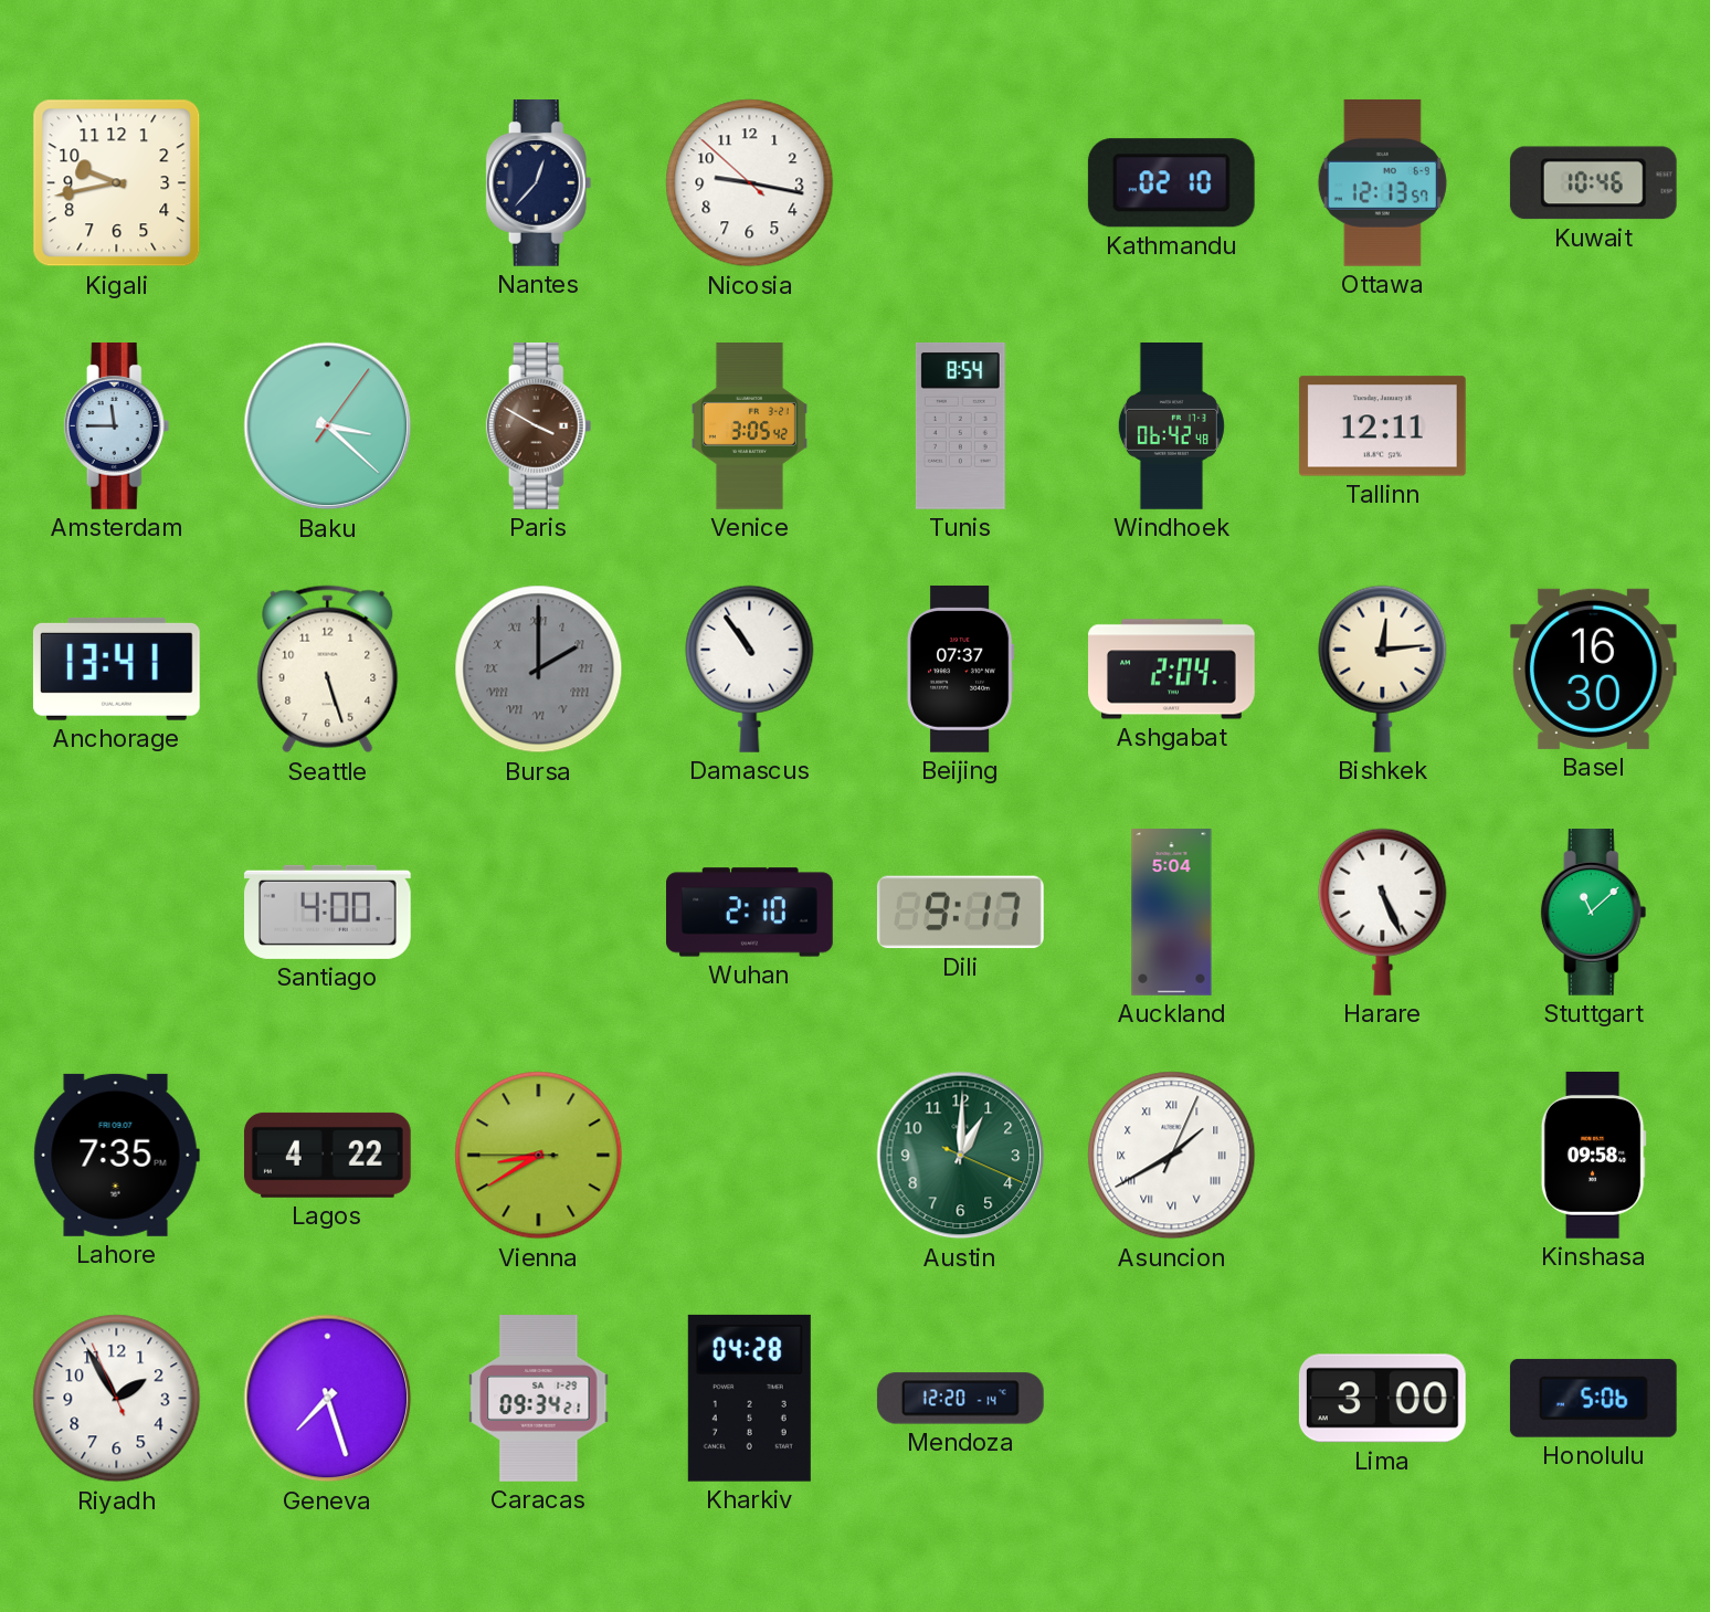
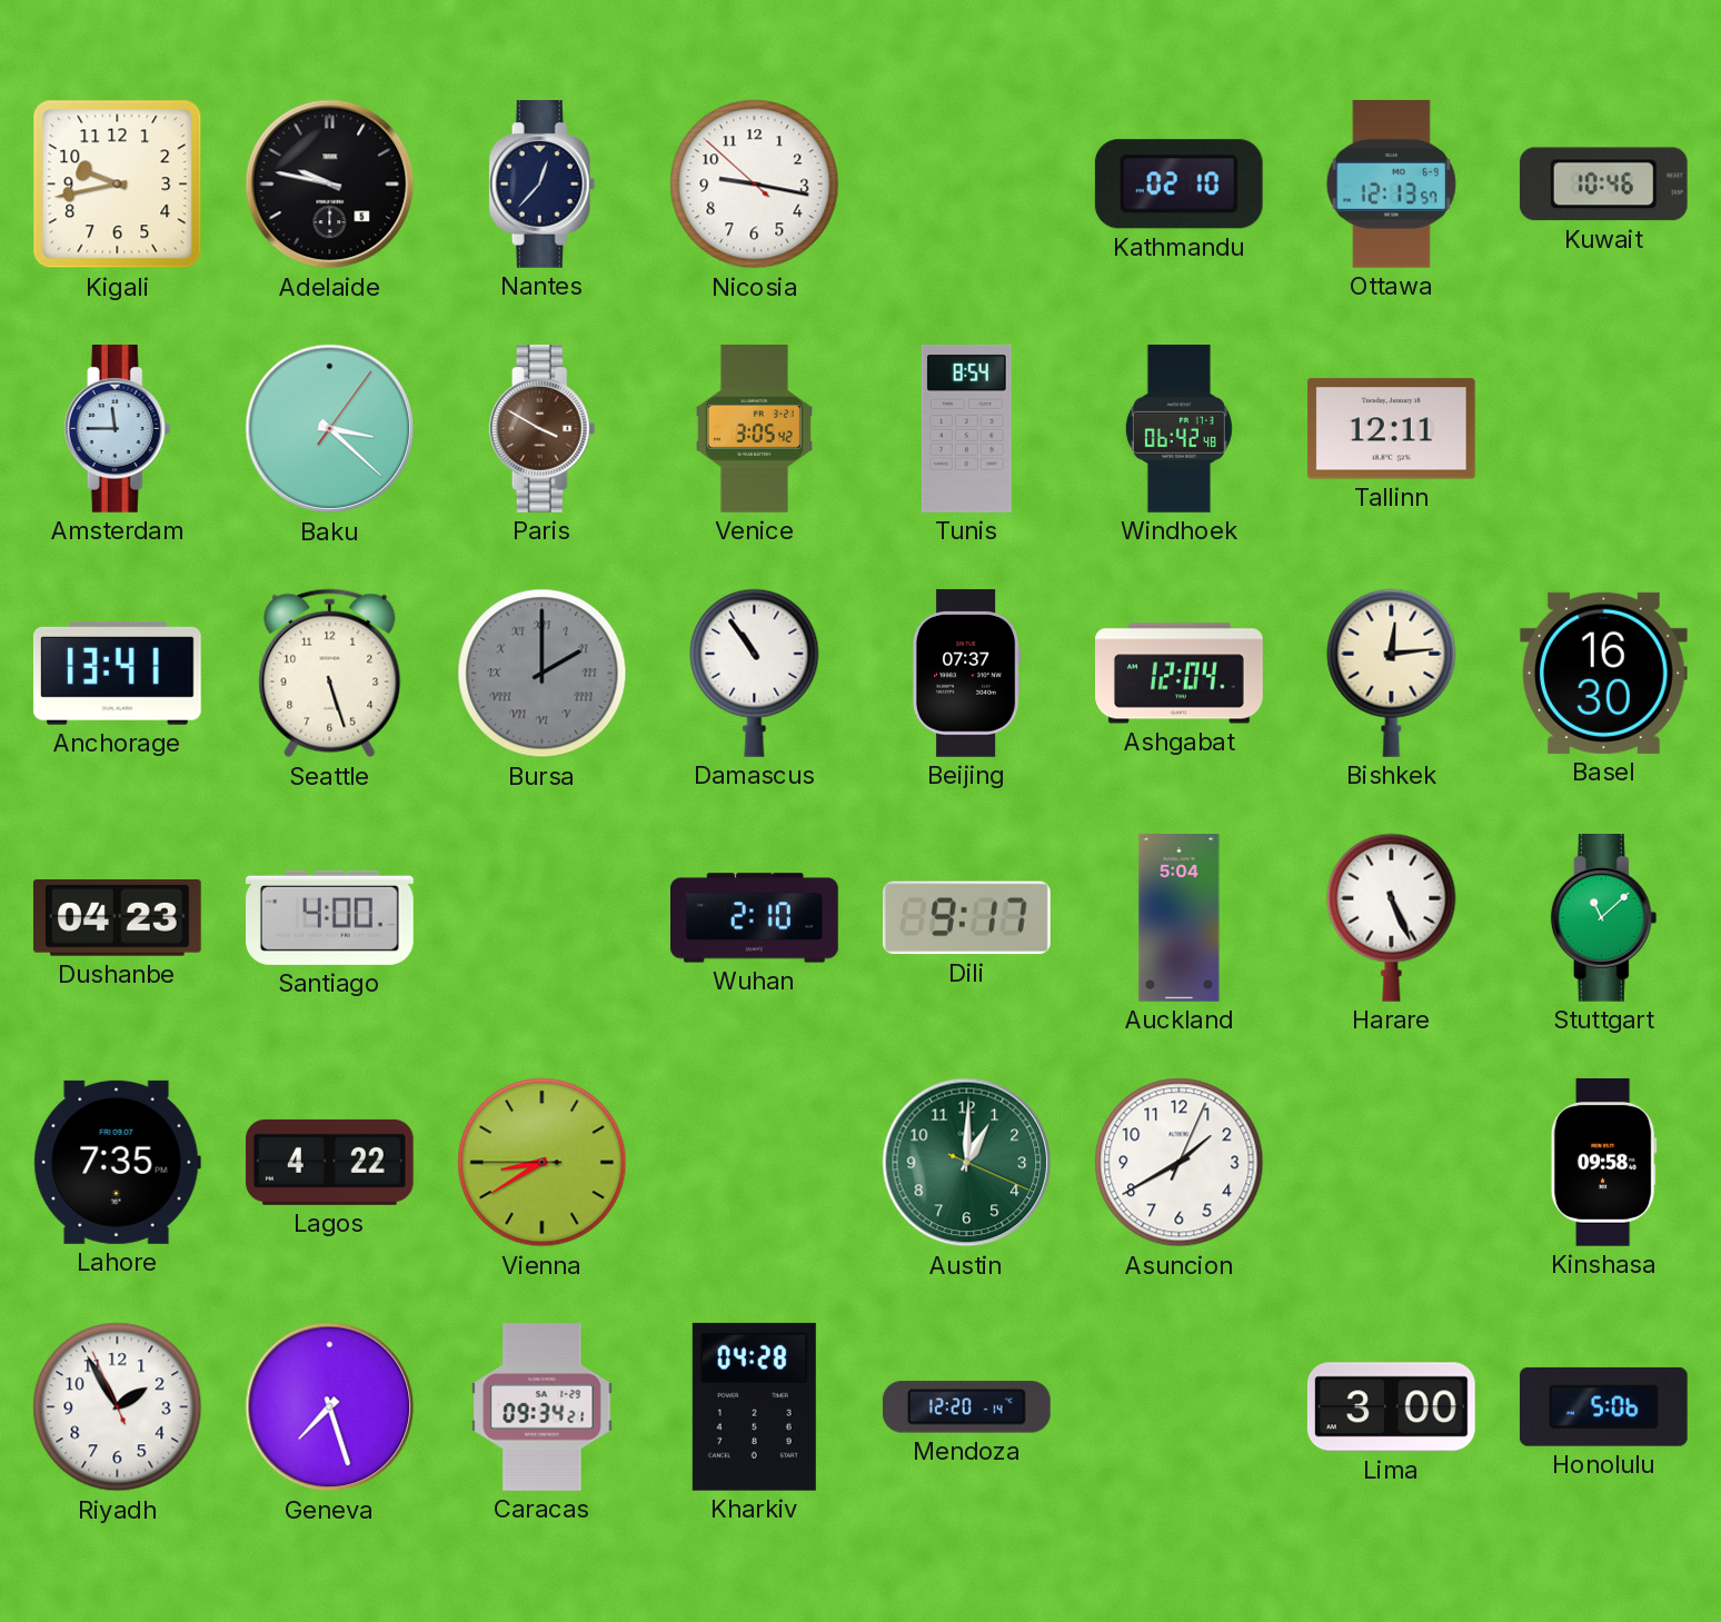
Adelaide: none -> 9:47 (330, 185)
Ashgabat: 2:04 -> 12:04 (1180, 674)
Dushanbe: none -> 04:23 (117, 918)
Asuncion numerals: Roman -> Arabic (1180, 1163)
